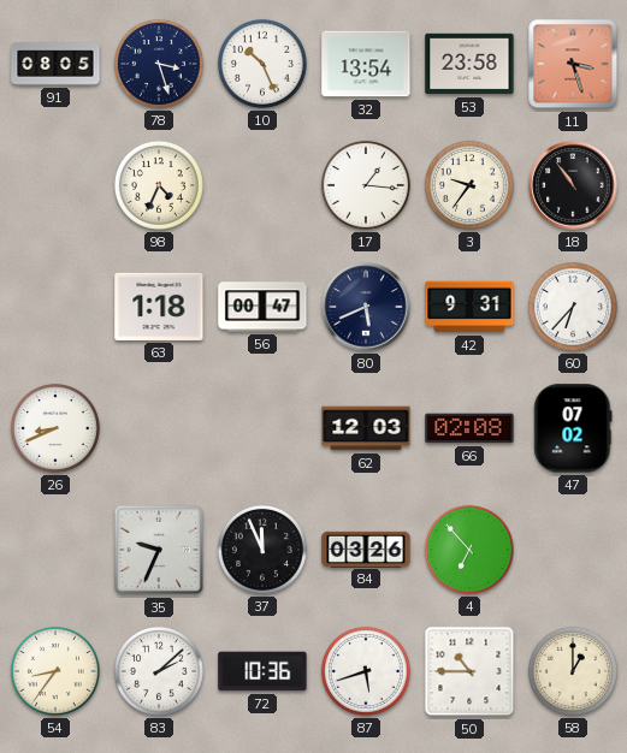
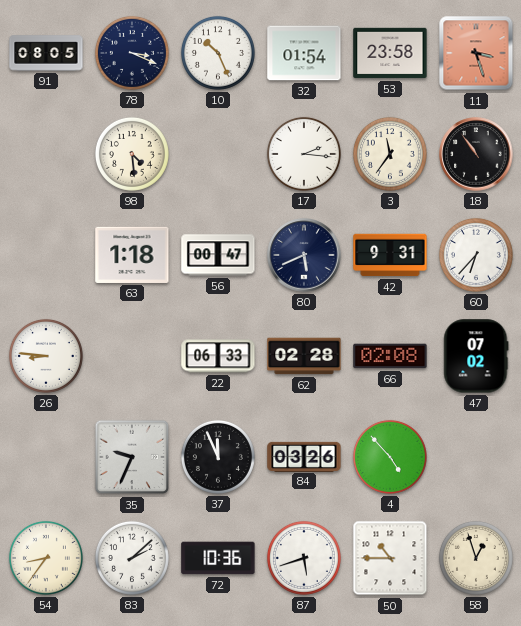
78: 3:27 -> 3:19 (132, 53)
32: 13:54 -> 01:54 (304, 53)
98: 4:34 -> 4:29 (132, 154)
17: 1:16 -> 2:16 (304, 154)
3: 9:36 -> 11:36 (390, 154)
26: 8:41 -> 8:46 (46, 356)
22: none -> 06:33 (218, 356)
62: 12:03 -> 02:28 (304, 356)
4: 6:53 -> 4:53 (390, 457)
58: 1:00 -> 12:57 (476, 558)
